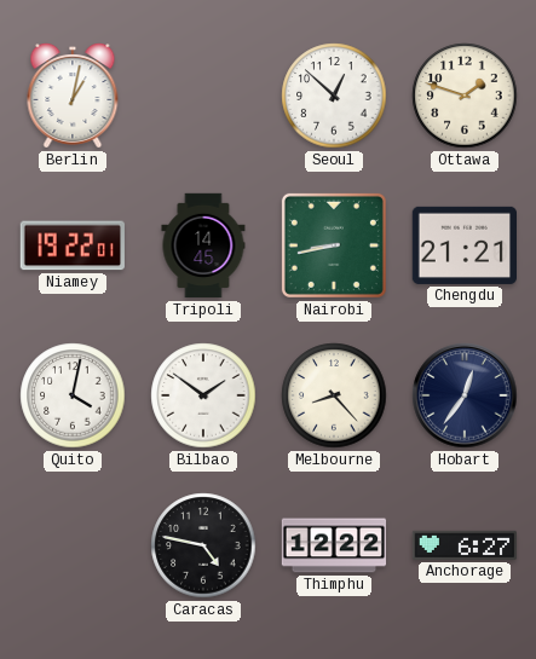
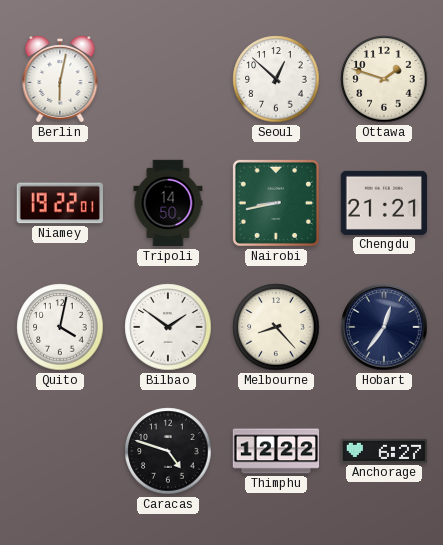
Berlin: 1:02 -> 6:02 (60, 80)
Tripoli: 14:45 -> 14:50 (168, 203)
Caracas: 4:47 -> 4:48 (168, 451)
